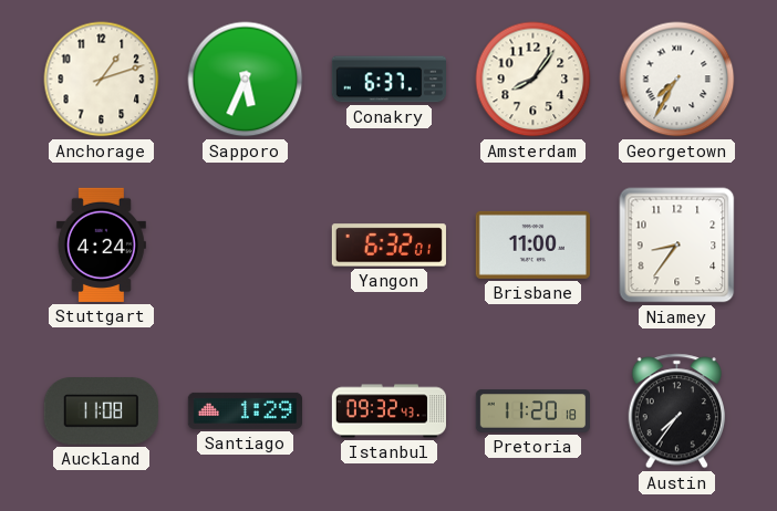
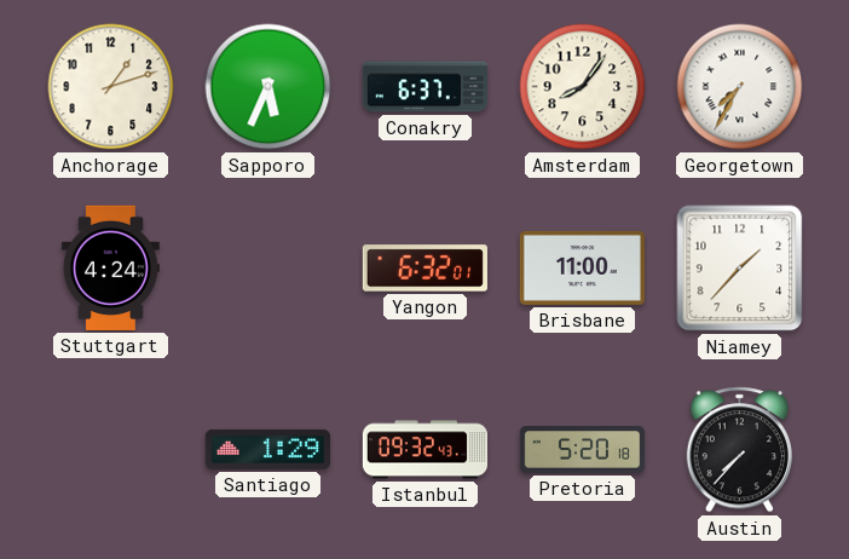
Niamey: 8:36 -> 1:37 (740, 269)
Auckland: 11:08 -> none (101, 411)
Pretoria: 11:20 -> 5:20 (582, 450)
Austin: 7:36 -> 7:37 (739, 450)
